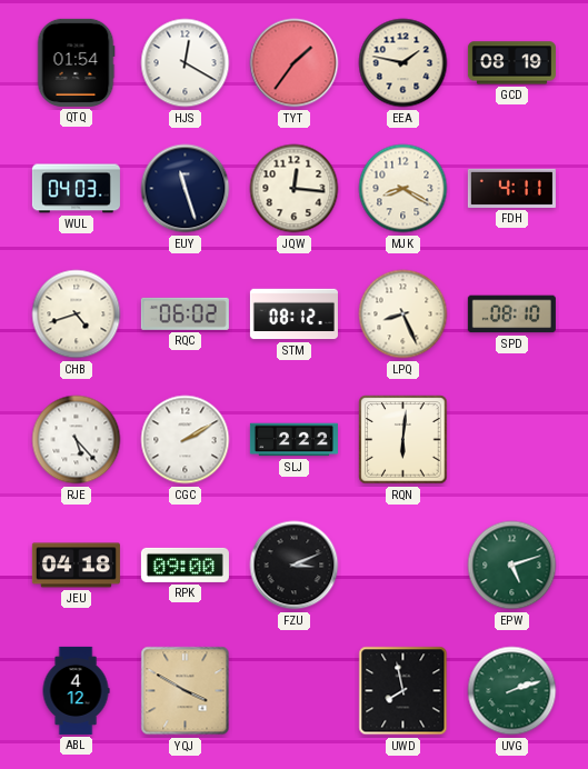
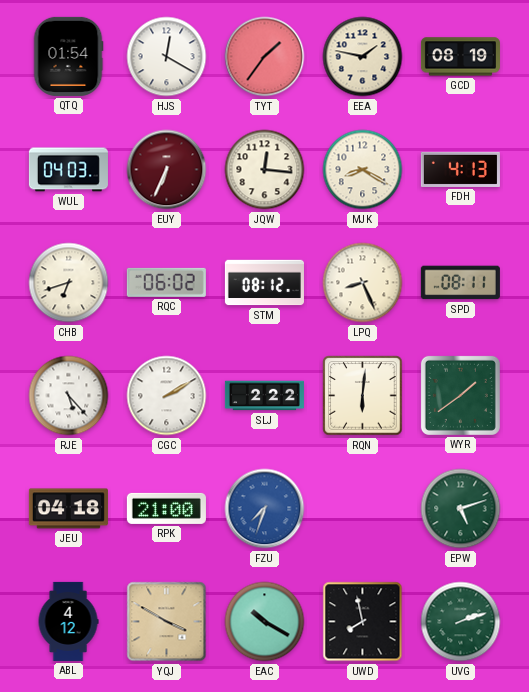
EUY: 11:27 -> 6:34 (167, 170)
EUY dial: navy -> burgundy (167, 170)
FDH: 4:11 -> 4:13 (460, 169)
CHB: 4:42 -> 6:42 (69, 283)
SPD: 08:10 -> 08:11 (460, 283)
WYR: none -> 1:39 (460, 395)
RPK: 09:00 -> 21:00 (166, 508)
FZU: 3:11 -> 7:33 (265, 509)
FZU dial: black -> blue (265, 509)
EAC: none -> 10:20 (265, 622)
